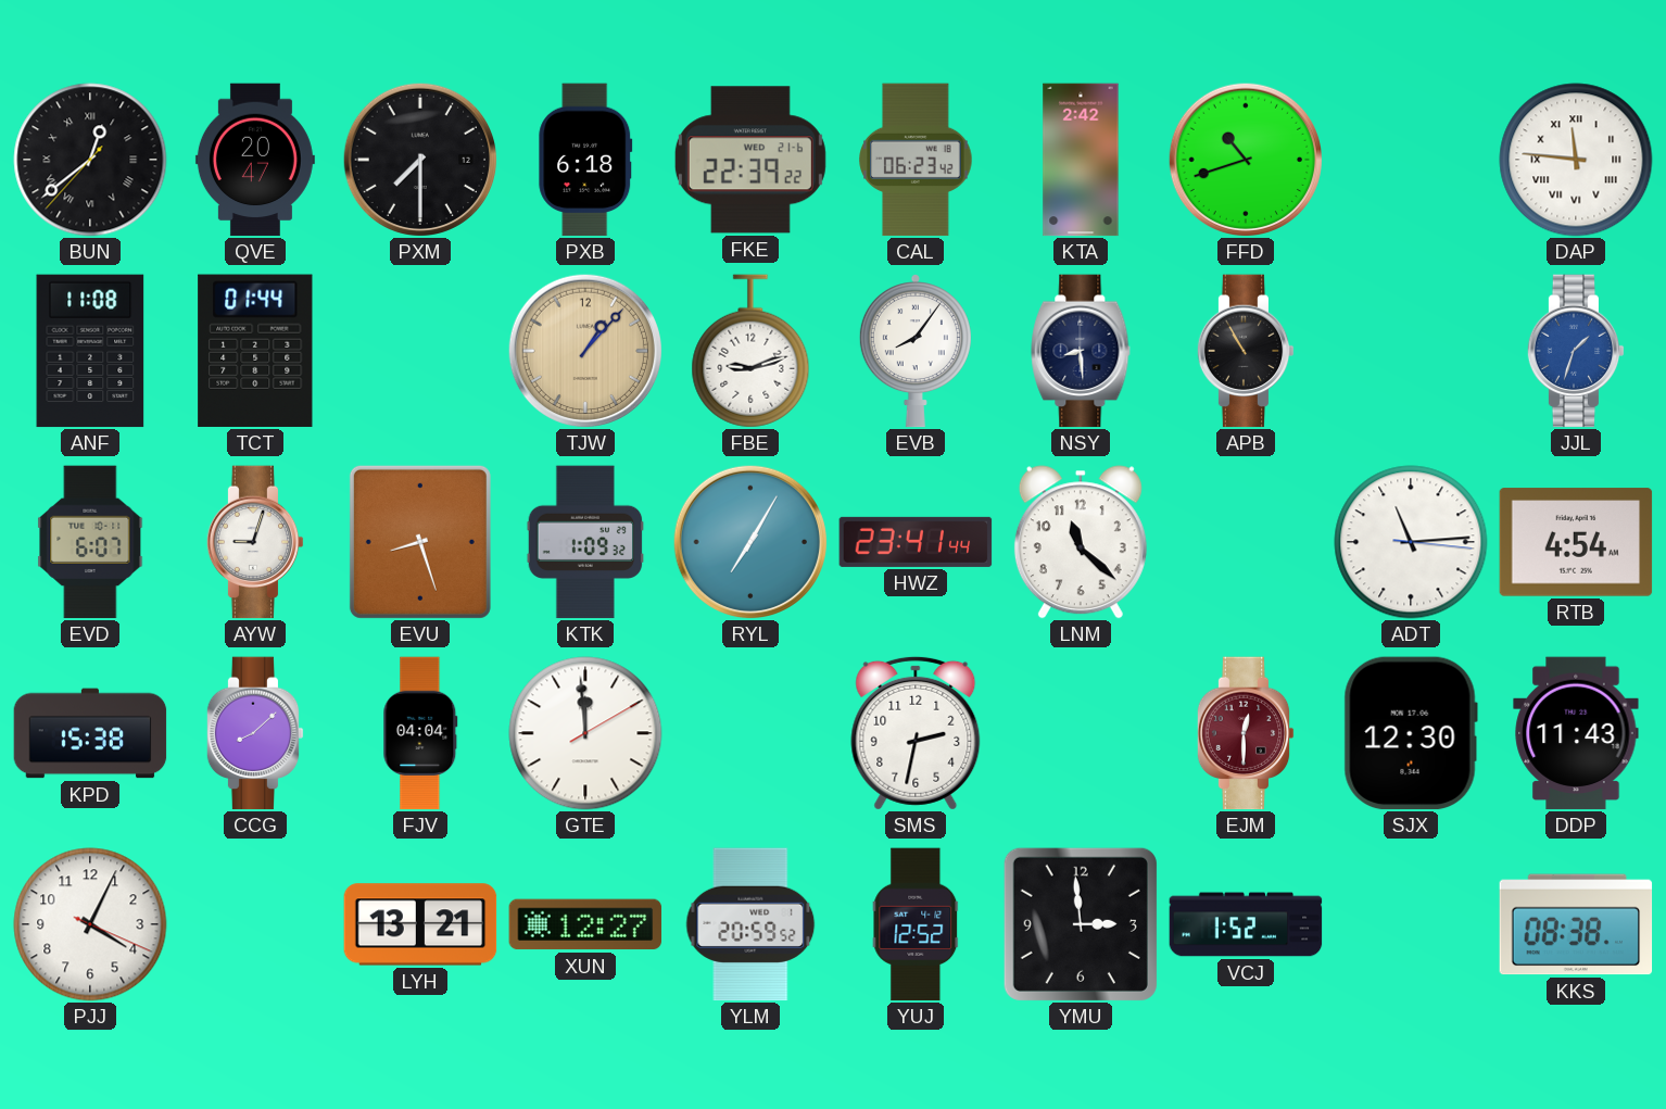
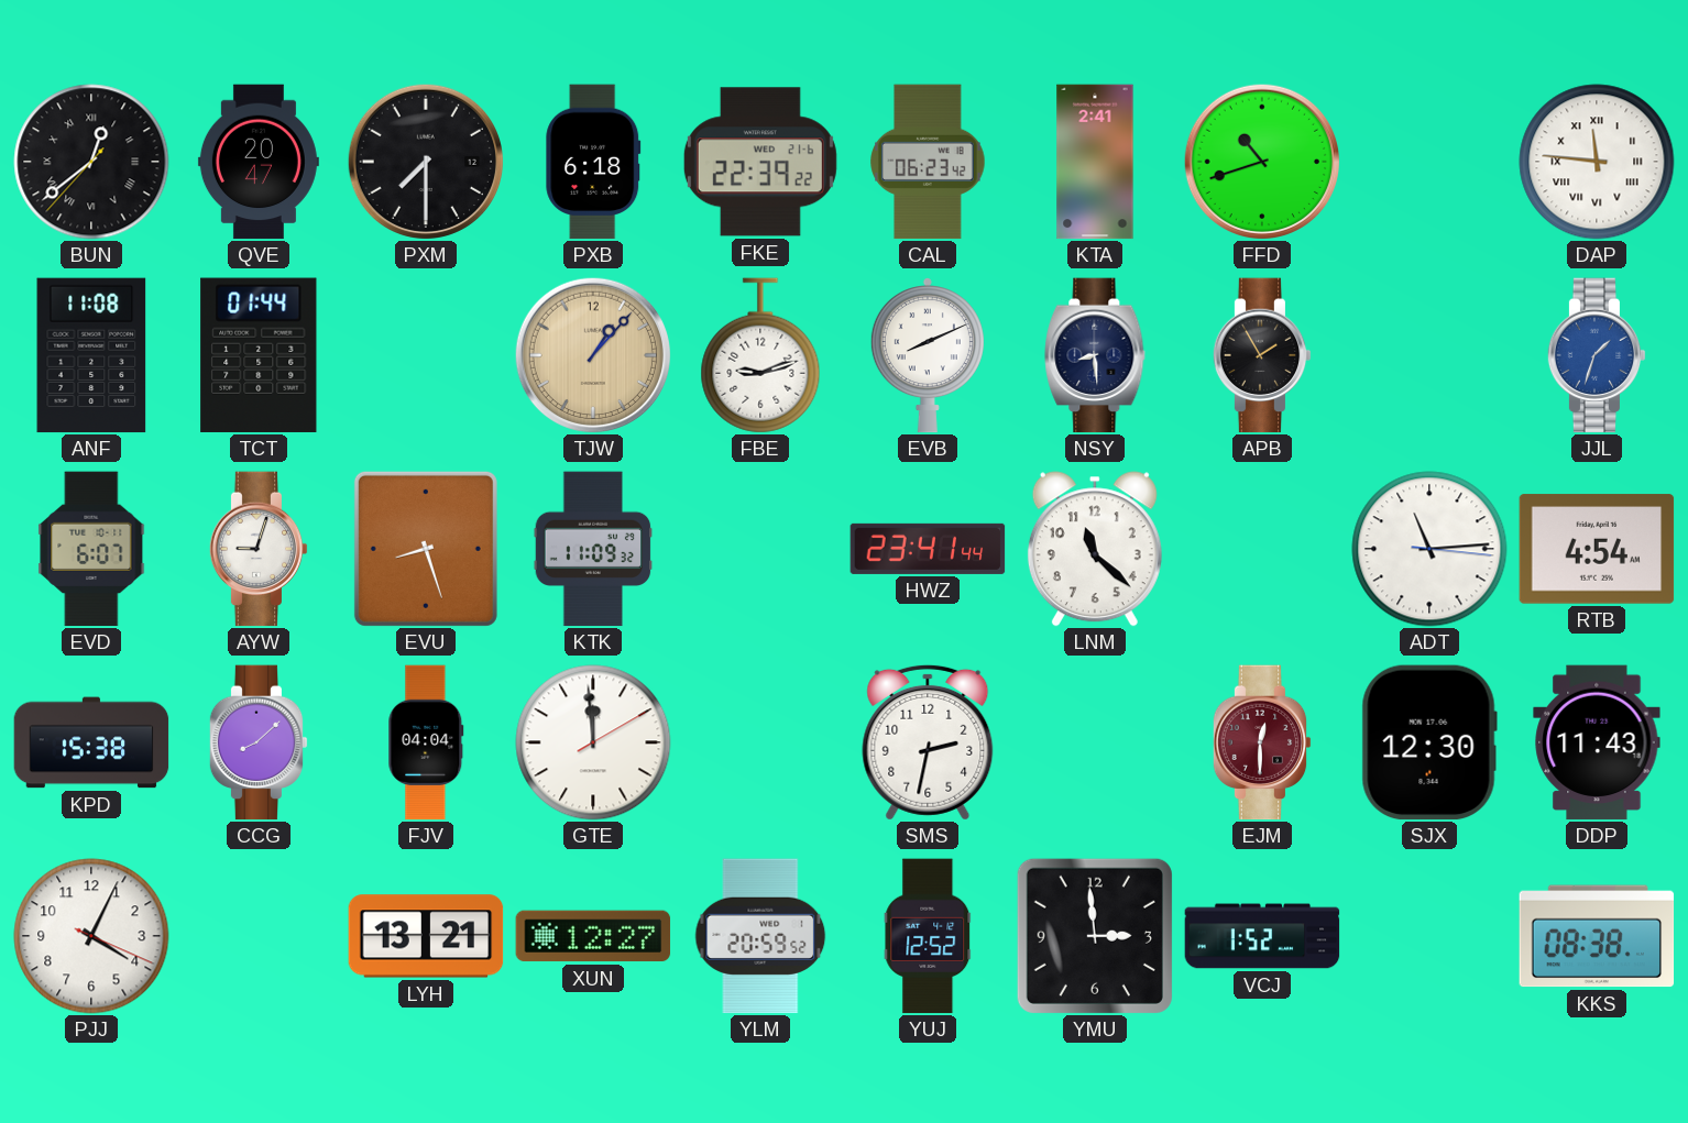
KTA: 2:42 -> 2:41 (1095, 162)
EVB: 8:06 -> 8:11 (928, 356)
APB: 10:55 -> 1:55 (1262, 355)
KTK: 1:09 -> 11:09 (593, 549)
RYL: 7:05 -> none (749, 541)
